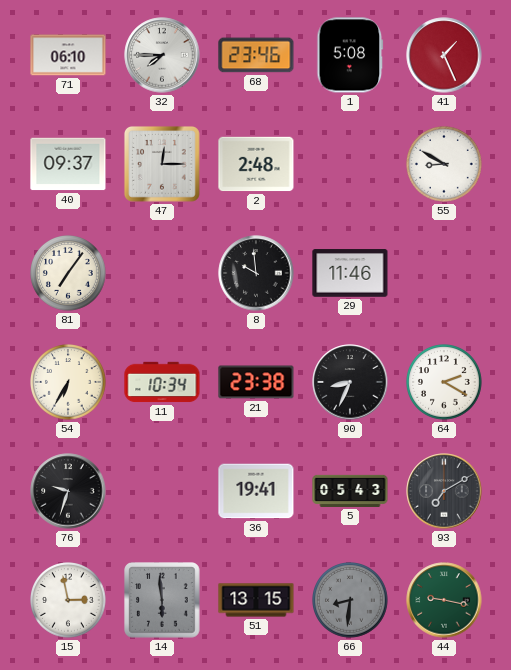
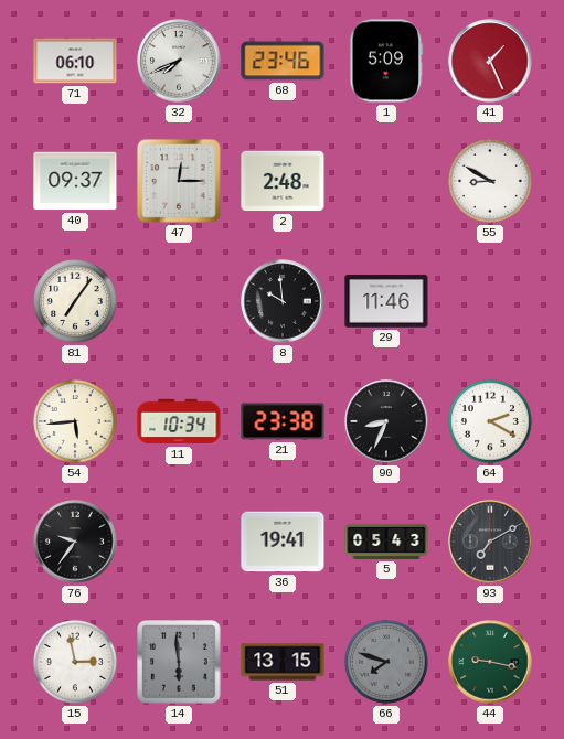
32: 7:45 -> 7:41 (179, 61)
1: 5:08 -> 5:09 (386, 61)
54: 6:35 -> 5:44 (76, 422)
76: 9:33 -> 9:36 (75, 542)
66: 8:31 -> 7:48 (387, 663)
